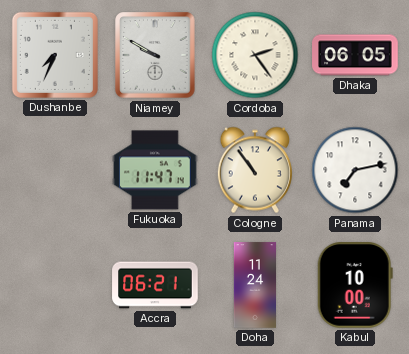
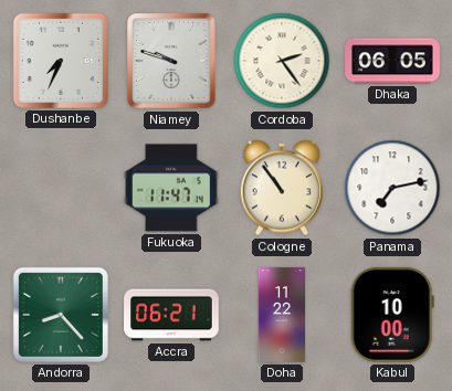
Niamey: 9:50 -> 9:48 (171, 61)
Andorra: none -> 8:23 (61, 315)
Doha: 11:24 -> 11:22 (282, 315)
